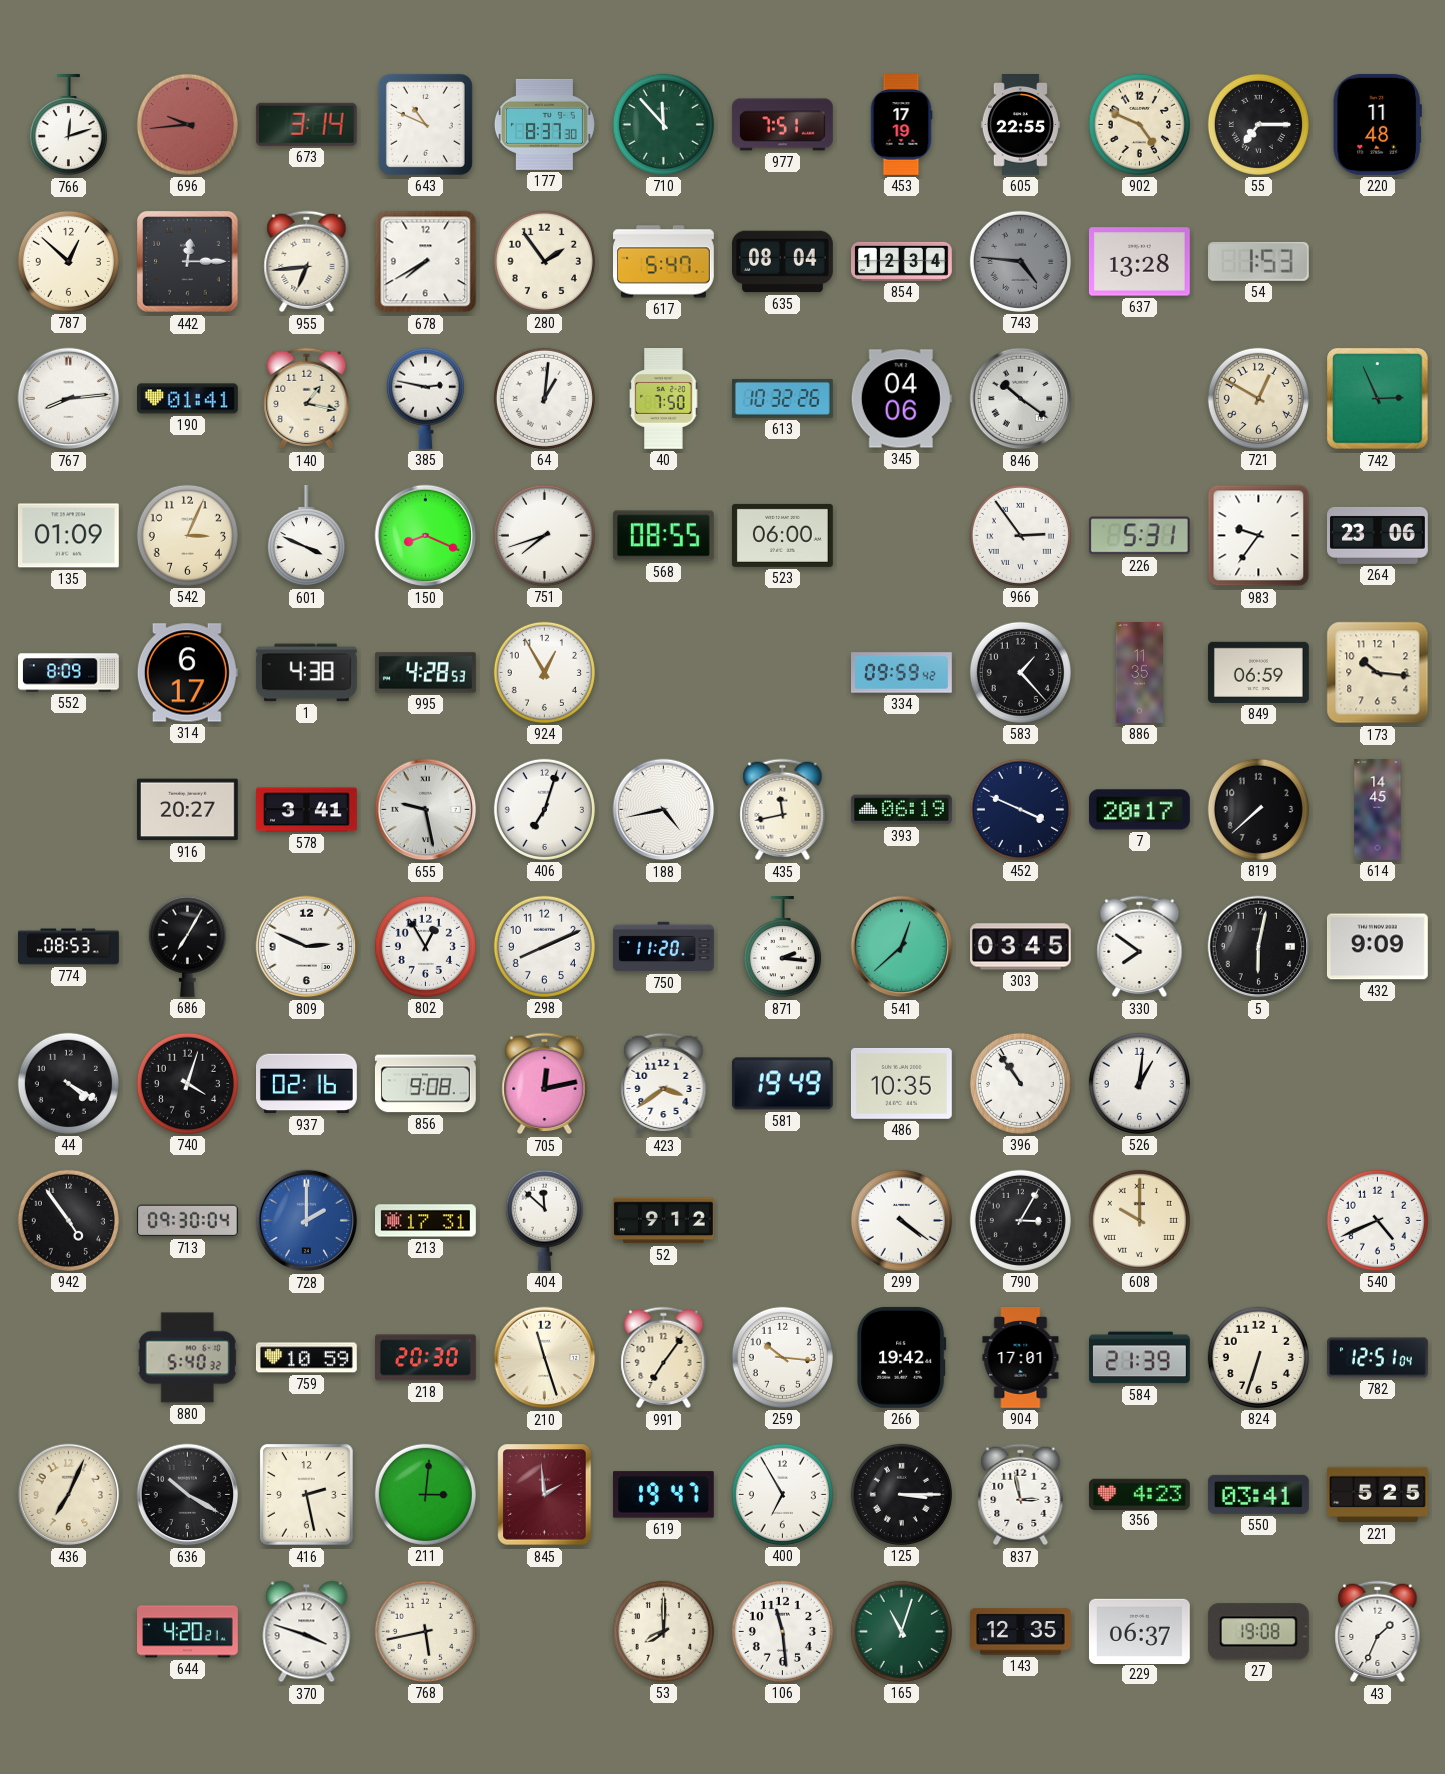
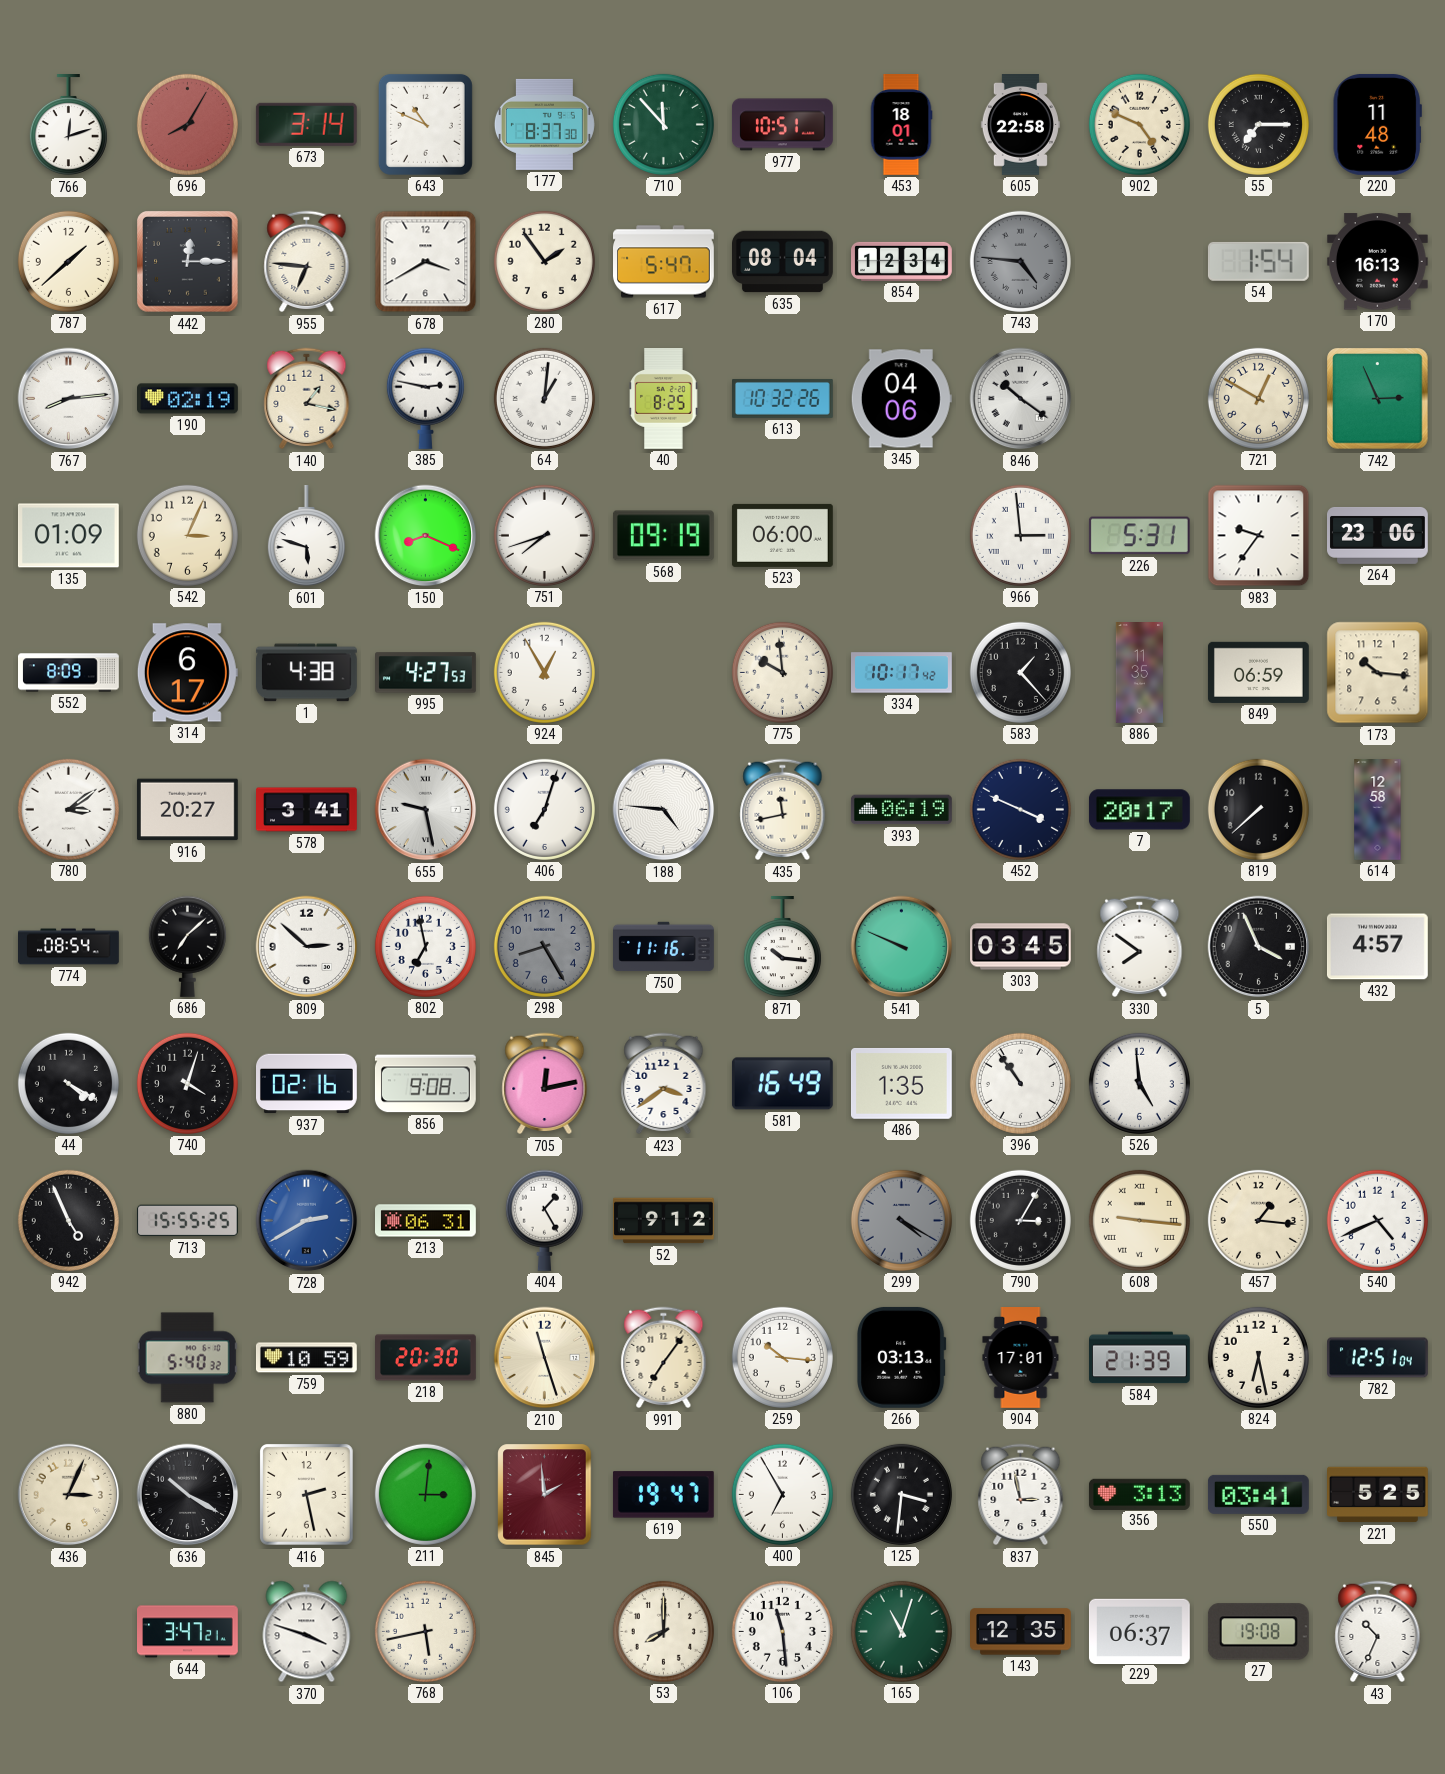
696: 9:44 -> 8:05 (187, 124)
977: 7:51 -> 10:51 (782, 125)
453: 17:19 -> 18:01 (901, 125)
605: 22:55 -> 22:58 (1020, 125)
787: 12:52 -> 1:38 (68, 261)
955: 6:44 -> 6:46 (307, 262)
678: 7:40 -> 3:40 (426, 262)
637: 13:28 -> none (1139, 262)
54: 1:53 -> 1:54 (1258, 261)
170: none -> 16:13 (1377, 262)
190: 01:41 -> 02:19 (188, 399)
40: 7:50 -> 8:25 (664, 399)
601: 3:49 -> 5:48 (306, 537)
568: 08:55 -> 09:19 (663, 536)
966: 2:54 -> 2:59 (1020, 535)
995: 4:28 -> 4:27 (426, 673)
775: none -> 9:59 (782, 672)
334: 09:59 -> 10:17 (902, 673)
780: none -> 3:09 (68, 809)
188: 4:43 -> 4:46 (664, 810)
614: 14:45 -> 12:58 (1378, 810)
774: 08:53 -> 08:54 (69, 947)
686: 7:05 -> 7:08 (187, 946)
809: 2:49 -> 2:52 (307, 947)
802: 12:55 -> 6:58 (425, 946)
298: 8:11 -> 8:25 (544, 946)
298 dial: white -> grey (544, 946)
750: 11:20 -> 11:16 (664, 947)
871: 2:16 -> 10:16 (782, 948)
541: 12:38 -> 9:49 (902, 947)
5: 6:02 -> 3:56 (1259, 947)
432: 9:09 -> 4:57 (1377, 947)
581: 19:49 -> 16:49 (782, 1084)
486: 10:35 -> 1:35 (901, 1083)
526: 1:01 -> 4:59 (1139, 1083)
942: 4:54 -> 4:56 (68, 1220)
713: 09:30 -> 15:55 (187, 1221)
728: 2:00 -> 2:40 (307, 1221)
213: 17:31 -> 06:31 (426, 1221)
404: 11:52 -> 1:25 (544, 1220)
299: 4:21 -> 4:20 (901, 1220)
299 dial: white -> grey (901, 1220)
608: 10:00 -> 9:16 (1139, 1220)
457: none -> 1:16 (1258, 1220)
266: 19:42 -> 03:13 (902, 1357)
824: 6:33 -> 6:28 (1258, 1357)
436: 7:04 -> 3:04 (69, 1495)
125: 3:15 -> 3:31 (901, 1494)
356: 4:23 -> 3:13 (1139, 1494)
644: 4:20 -> 3:47 (188, 1632)
43: 1:34 -> 10:34 (1378, 1632)
